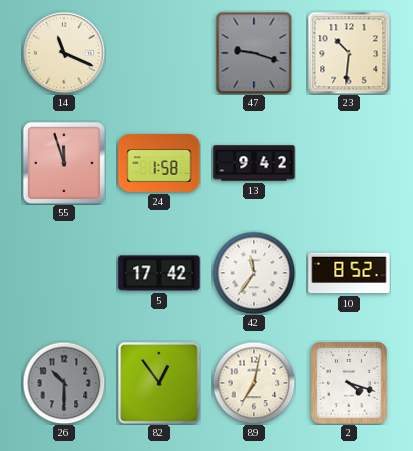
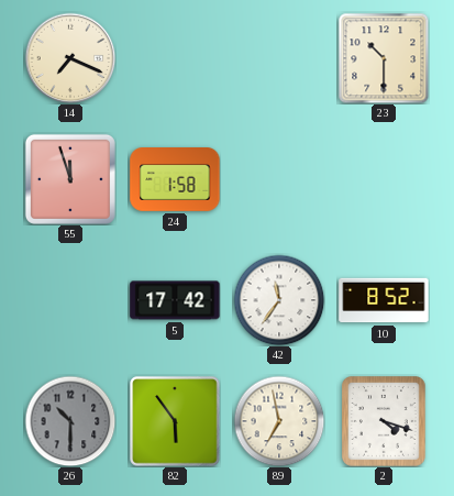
14: 11:19 -> 7:19 (70, 58)
47: 9:18 -> none (254, 53)
23: 10:31 -> 10:30 (384, 58)
13: 9:42 -> none (254, 163)
82: 12:54 -> 5:54 (175, 421)
89: 7:02 -> 6:58 (279, 421)
